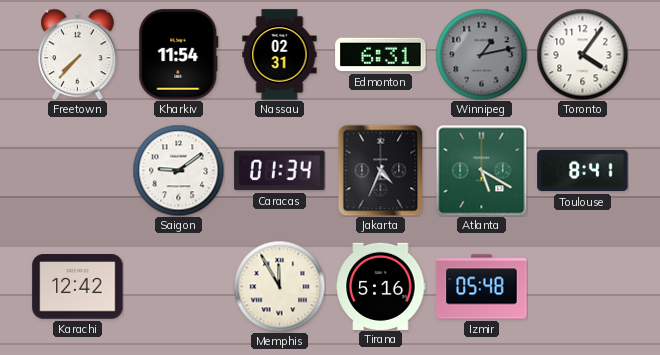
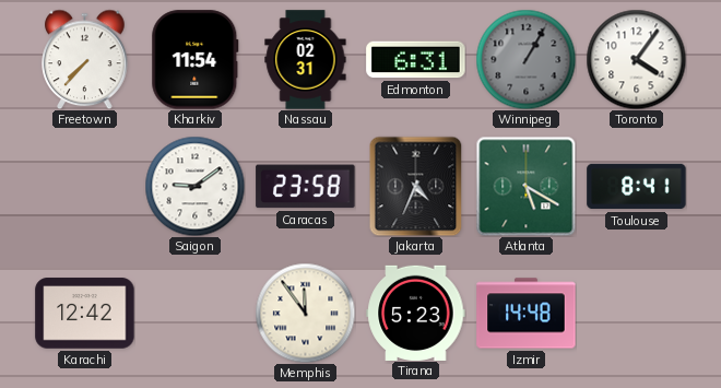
Winnipeg: 1:13 -> 1:05 (525, 59)
Caracas: 01:34 -> 23:58 (306, 187)
Memphis: 11:55 -> 11:54 (305, 313)
Tirana: 5:16 -> 5:23 (416, 313)
Izmir: 05:48 -> 14:48 (527, 314)
